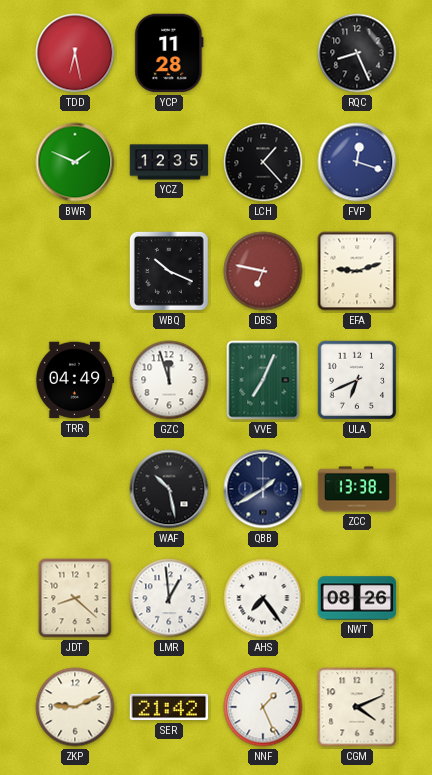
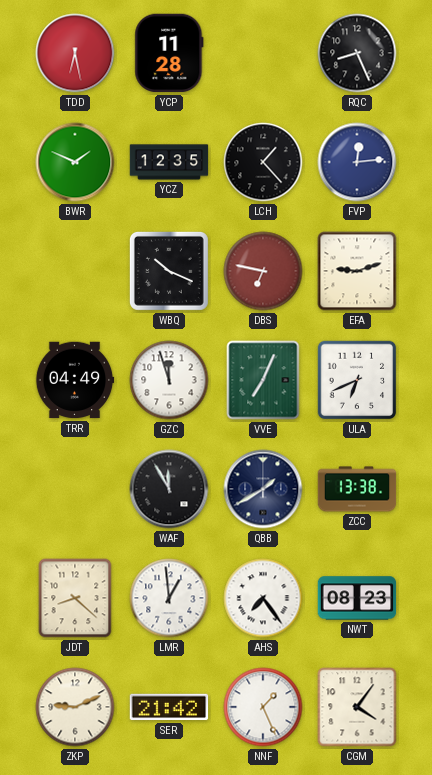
FVP: 12:18 -> 12:14 (357, 162)
WAF: 10:28 -> 11:55 (169, 489)
NWT: 08:26 -> 08:23 (357, 598)
CGM: 4:11 -> 4:06 (357, 707)
